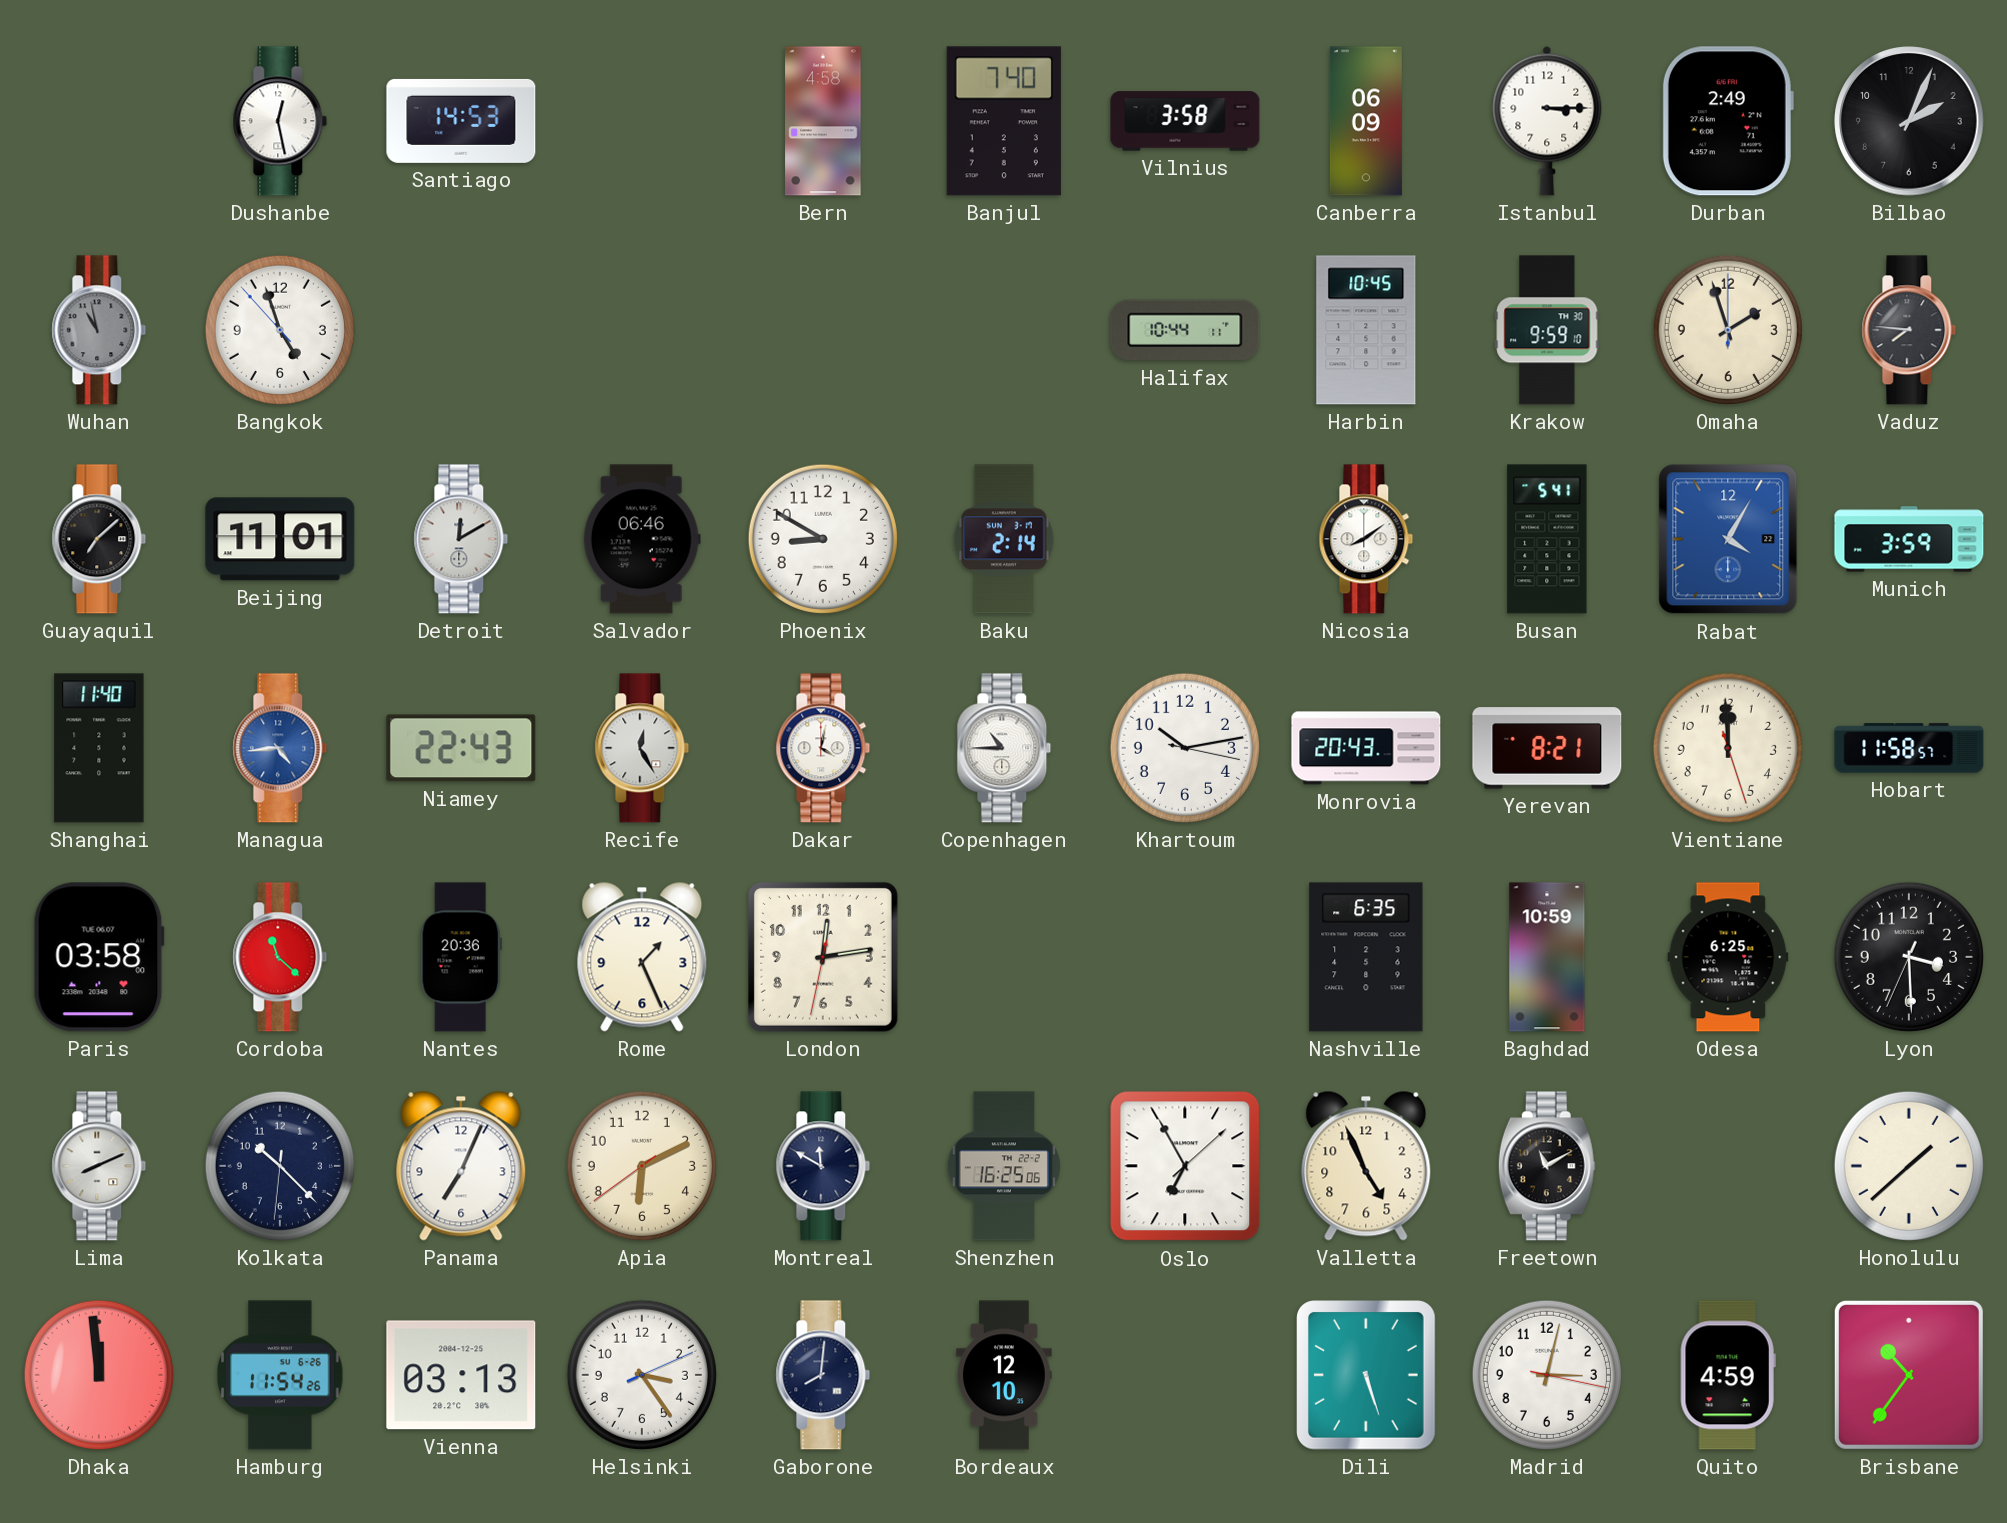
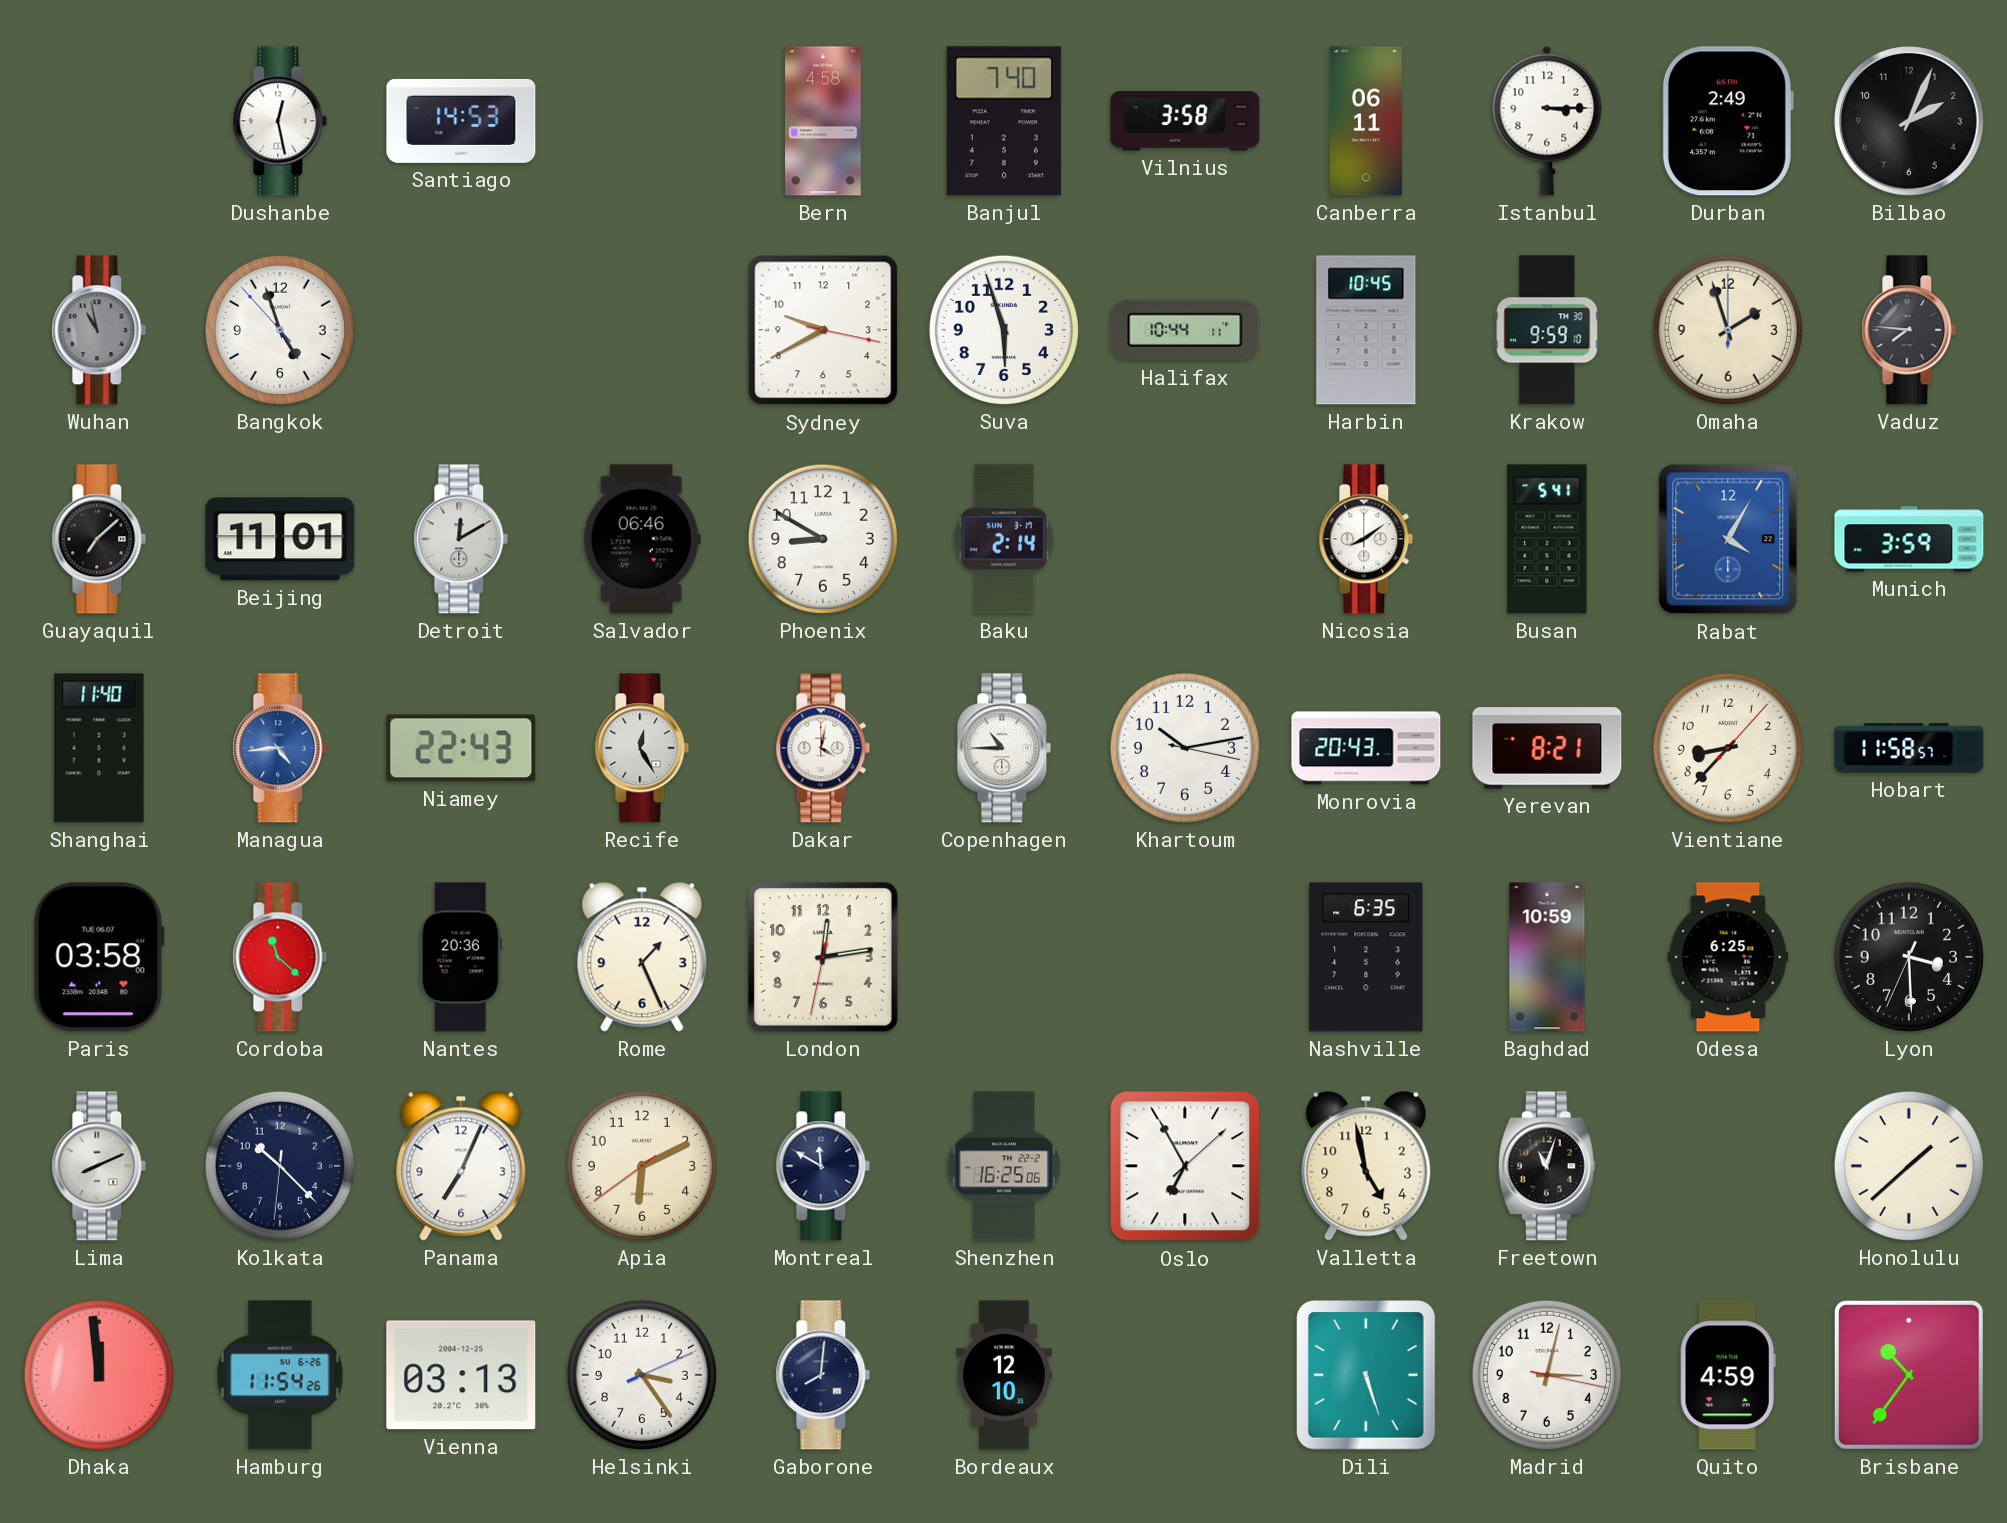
Canberra: 06:09 -> 06:11 (1366, 121)
Sydney: none -> 9:40 (823, 330)
Suva: none -> 5:57 (1004, 330)
Vientiane: 11:59 -> 8:37 (1728, 748)
Valletta: 4:56 -> 4:58 (1366, 1166)
Freetown: 11:10 -> 11:03 (1547, 1166)
